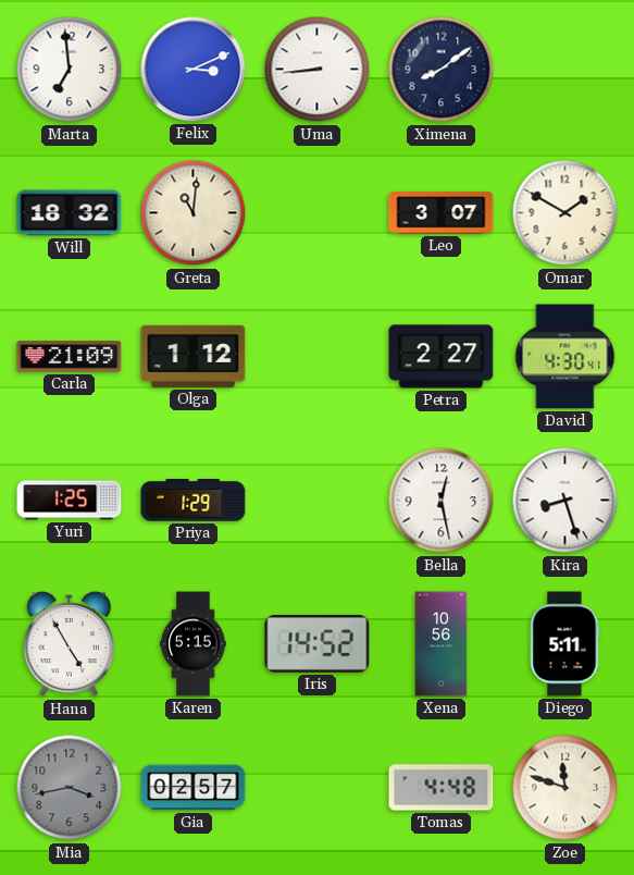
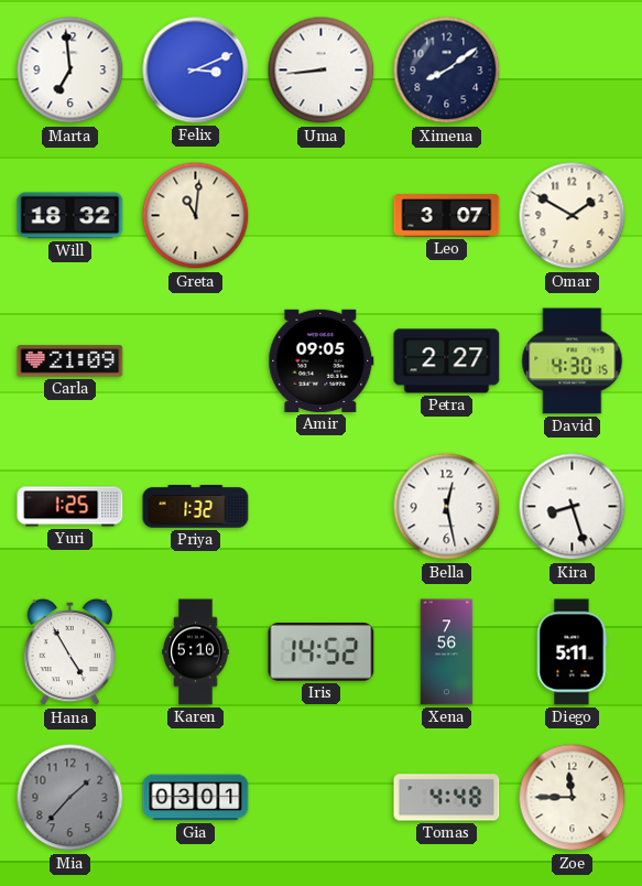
Olga: 1:12 -> none (194, 356)
Amir: none -> 09:05 (322, 360)
David: 4:30:41 -> 4:30:15 (573, 361)
Priya: 1:29 -> 1:32 (196, 507)
Karen: 5:15 -> 5:10 (196, 652)
Xena: 10:56 -> 7:56 (447, 652)
Mia: 3:43 -> 1:37 (70, 798)
Gia: 02:57 -> 03:01 (196, 798)
Zoe: 11:48 -> 11:45 (573, 798)
